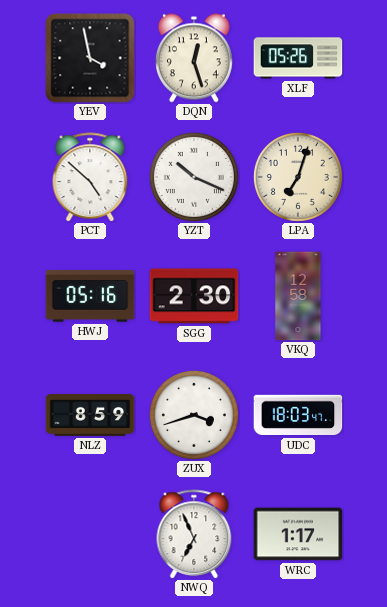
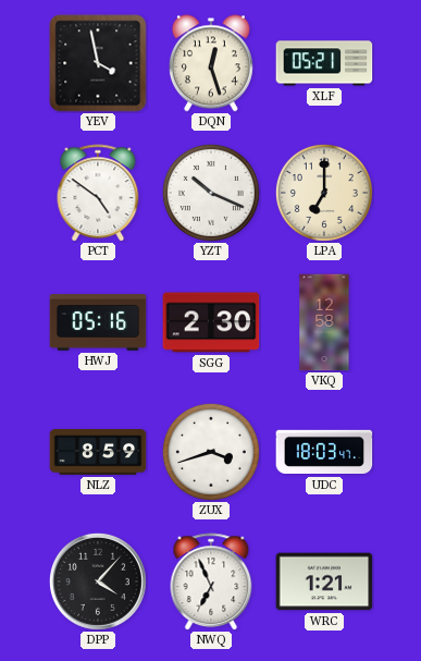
XLF: 05:26 -> 05:21 (324, 63)
PCT: 4:52 -> 4:51 (98, 193)
LPA: 7:03 -> 7:00 (324, 193)
DPP: none -> 4:07 (98, 582)
WRC: 1:17 -> 1:21 (324, 582)
